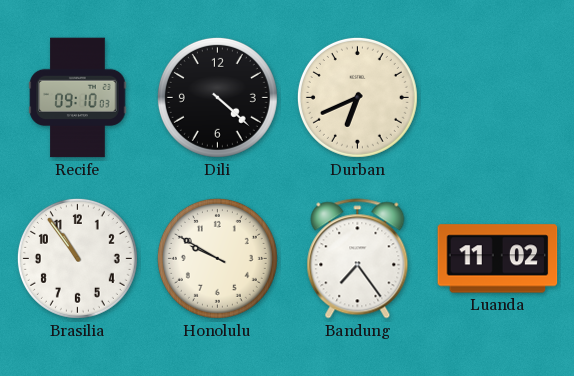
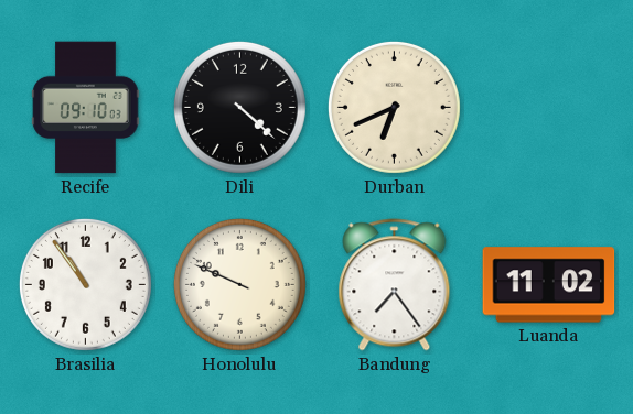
Honolulu: 9:50 -> 9:49 (239, 284)
